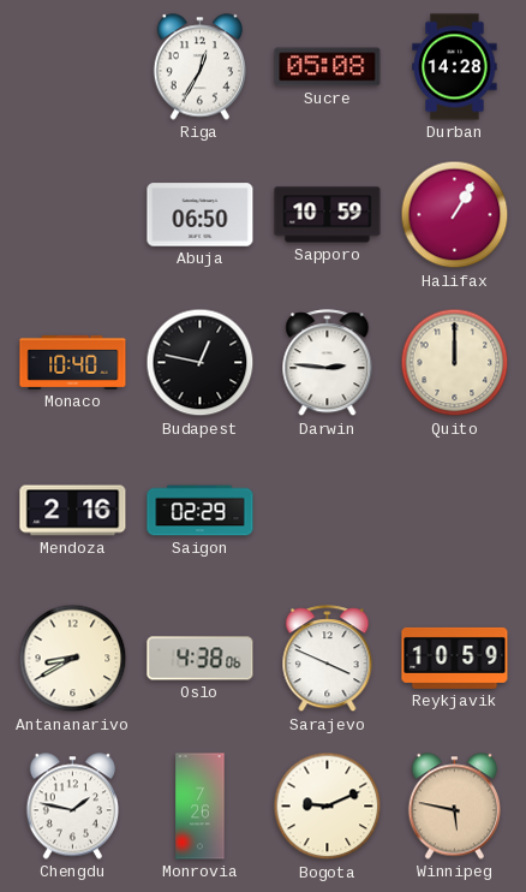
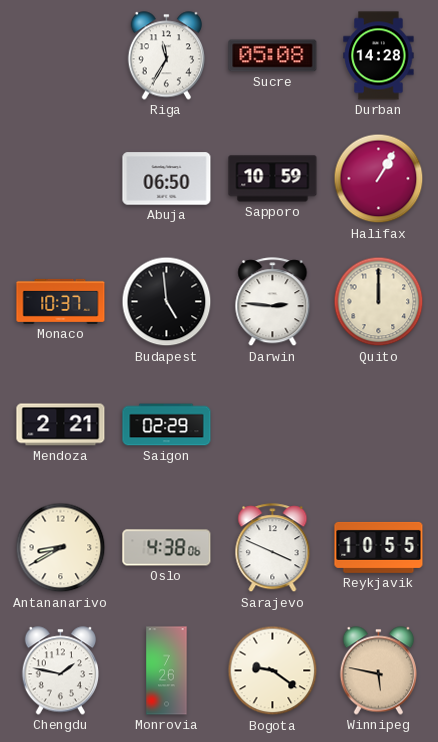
Riga: 12:35 -> 11:35 (166, 56)
Monaco: 10:40 -> 10:37 (61, 301)
Budapest: 12:47 -> 4:59 (167, 302)
Mendoza: 2:16 -> 2:21 (61, 425)
Reykjavik: 10:59 -> 10:55 (379, 547)
Bogota: 9:11 -> 9:21 (273, 671)
